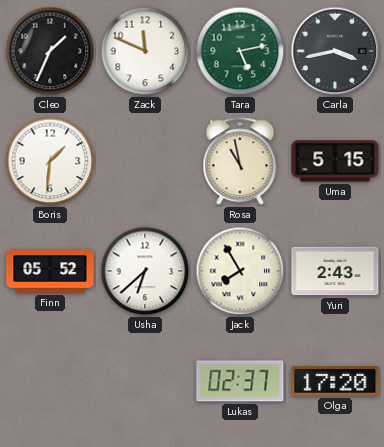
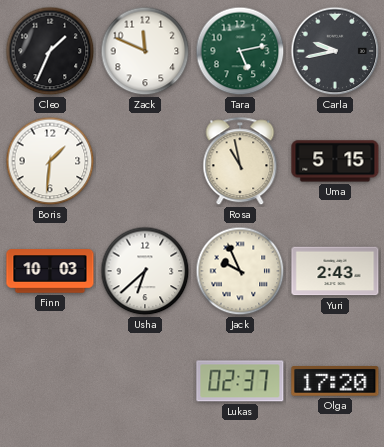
Carla: 3:43 -> 9:43 (335, 51)
Finn: 05:52 -> 10:03 (50, 271)
Jack: 7:55 -> 9:56 (240, 271)
